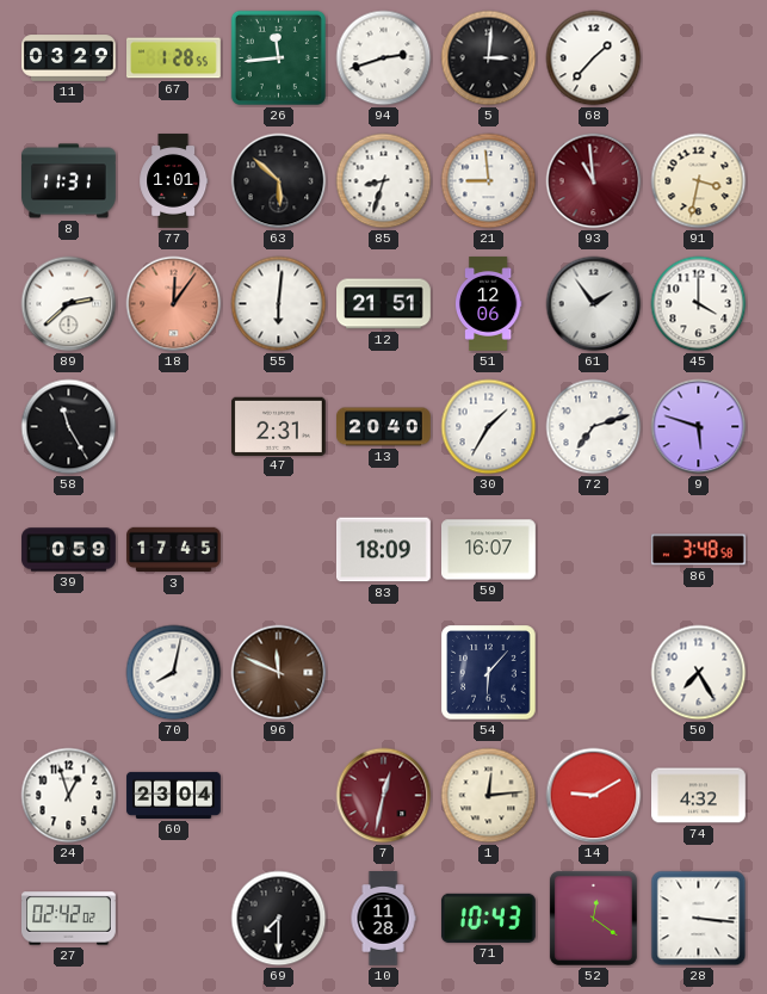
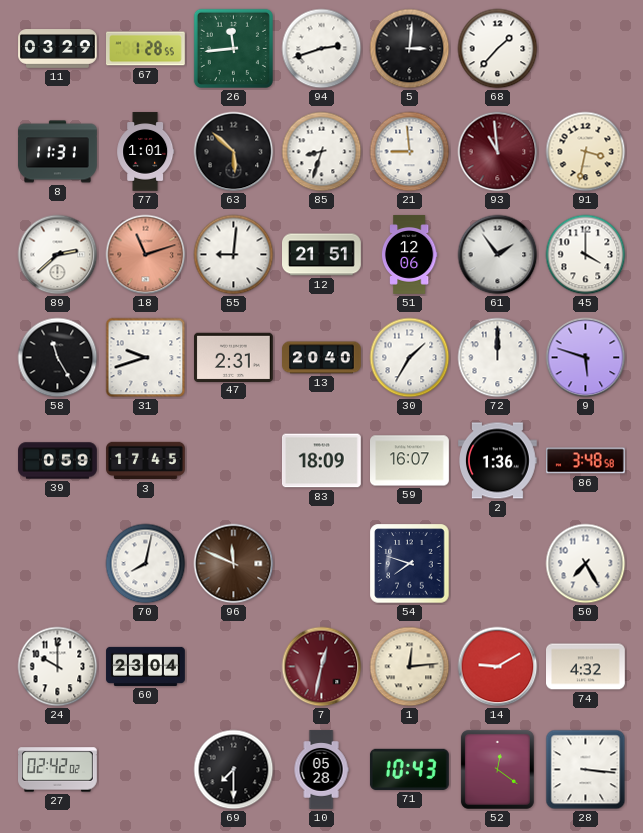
18: 12:06 -> 11:12 (146, 255)
55: 6:01 -> 9:01 (234, 255)
31: none -> 9:42 (146, 358)
72: 7:12 -> 12:00 (498, 358)
2: none -> 1:36 (498, 461)
54: 6:07 -> 7:48 (410, 564)
24: 12:57 -> 10:00 (58, 667)
10: 11:28 -> 05:28 (321, 770)
